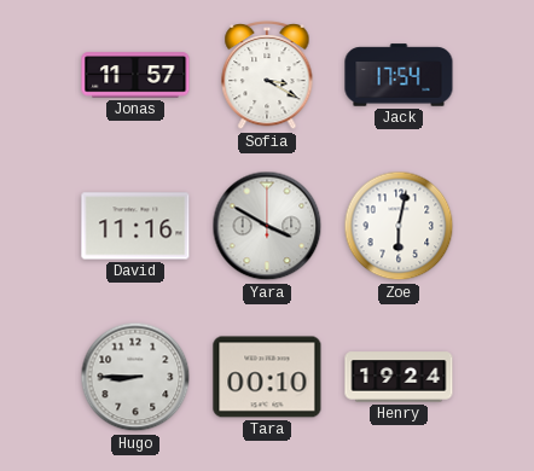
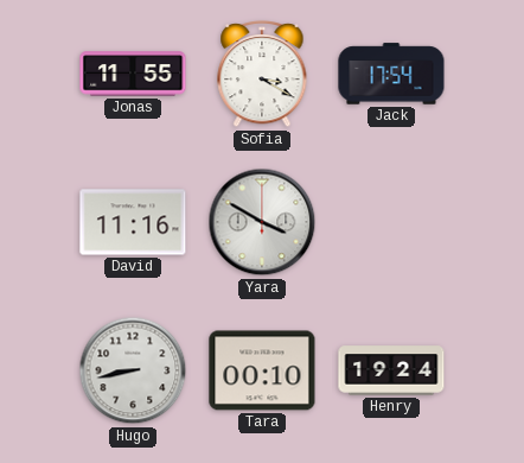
Jonas: 11:57 -> 11:55 (133, 74)
Zoe: 6:02 -> none (399, 226)
Hugo: 8:45 -> 8:43 (133, 370)
